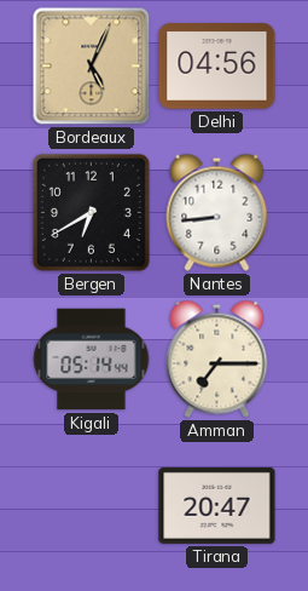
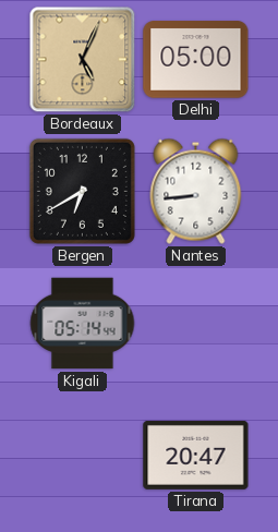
Delhi: 04:56 -> 05:00 (196, 60)
Amman: 7:15 -> none (217, 358)
